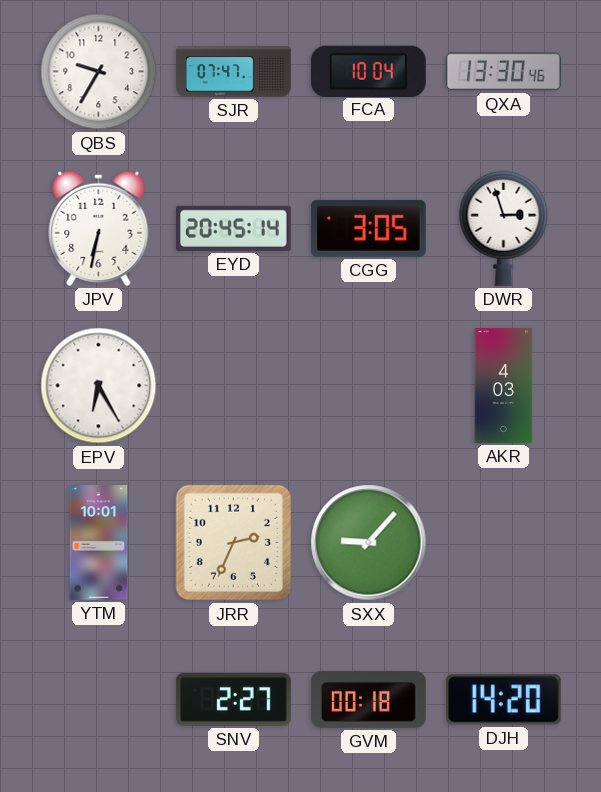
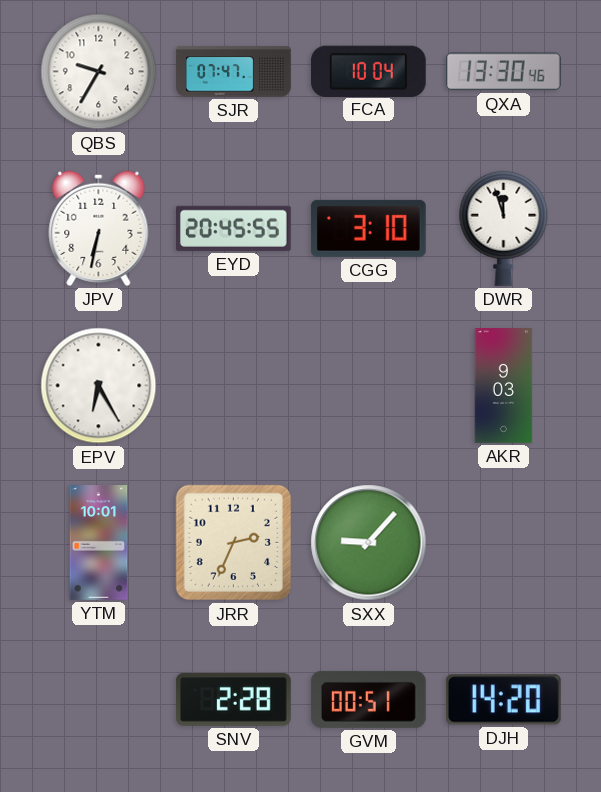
EYD: 20:45:14 -> 20:45:55 (234, 228)
CGG: 3:05 -> 3:10 (368, 228)
DWR: 2:57 -> 11:57 (504, 228)
AKR: 4:03 -> 9:03 (504, 386)
SNV: 2:27 -> 2:28 (233, 699)
GVM: 00:18 -> 00:51 (369, 699)
